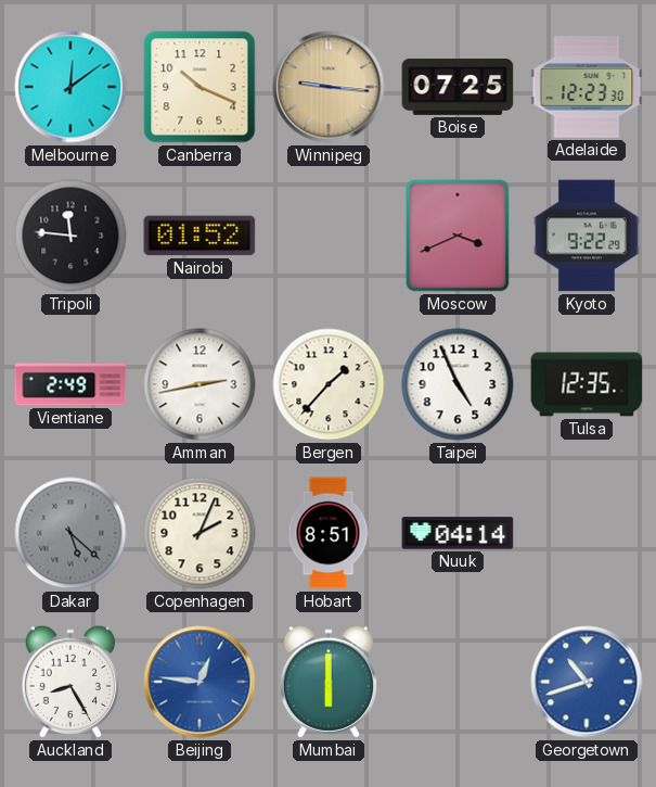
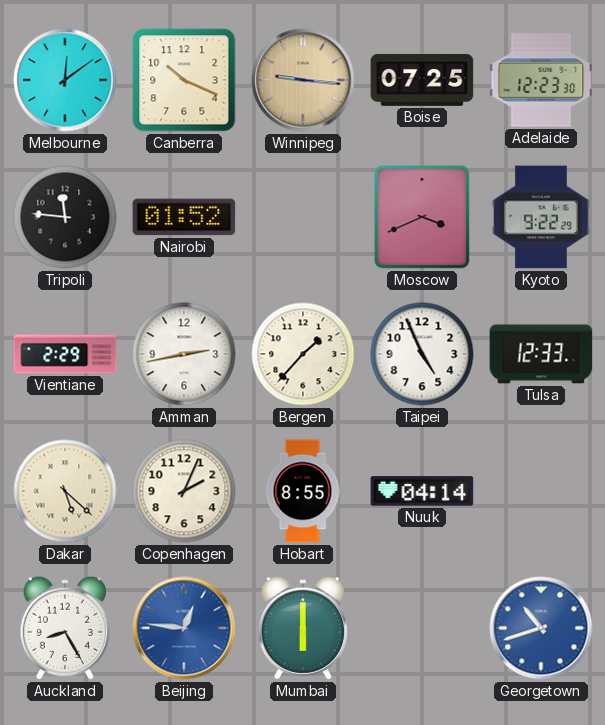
Vientiane: 2:49 -> 2:29 (65, 354)
Tulsa: 12:35 -> 12:33 (541, 354)
Dakar dial: grey -> cream (65, 491)
Hobart: 8:51 -> 8:55 (303, 491)
